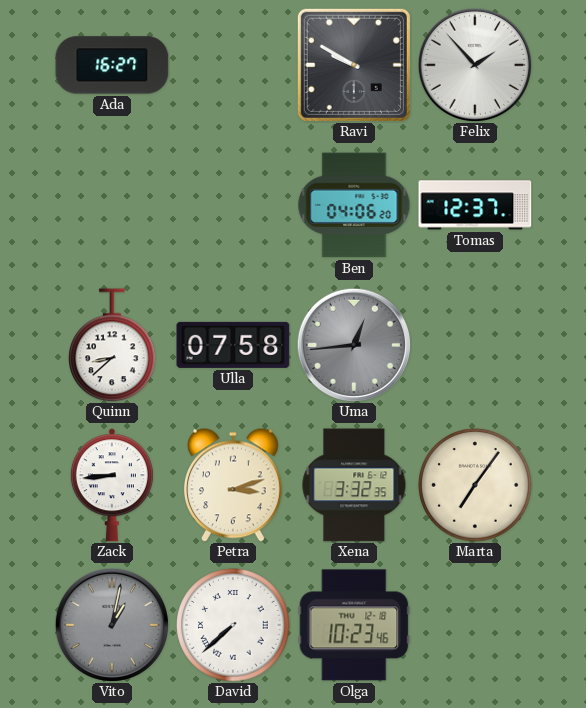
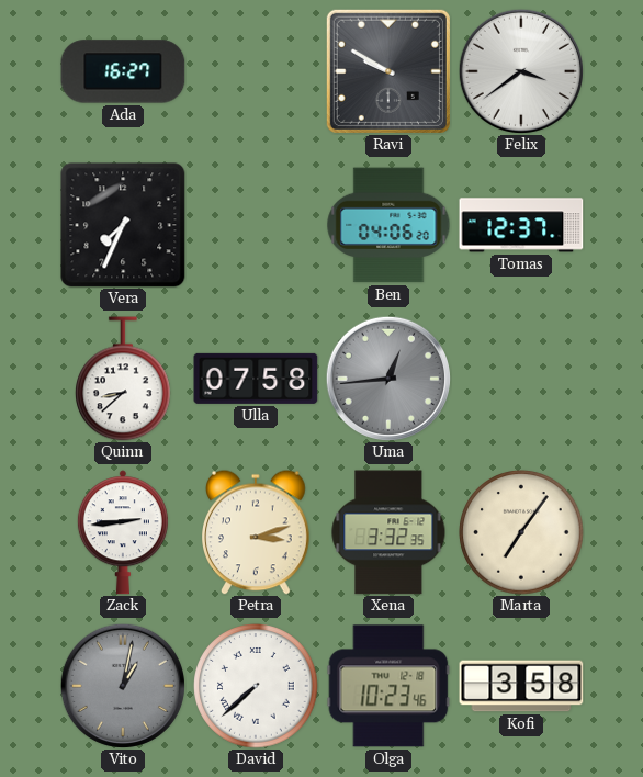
Felix: 1:53 -> 3:39 (521, 71)
Vera: none -> 7:34 (123, 225)
Zack: 8:44 -> 2:44 (123, 532)
Kofi: none -> 3:58 (521, 686)
